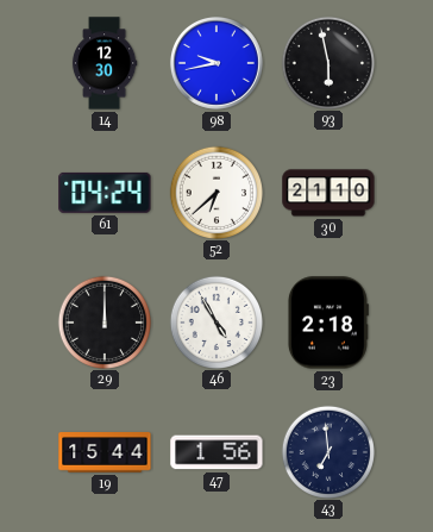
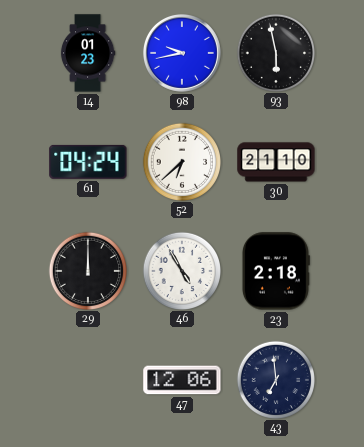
14: 12:30 -> 01:23 (88, 53)
19: 15:44 -> none (105, 452)
47: 1:56 -> 12:06 (182, 380)
